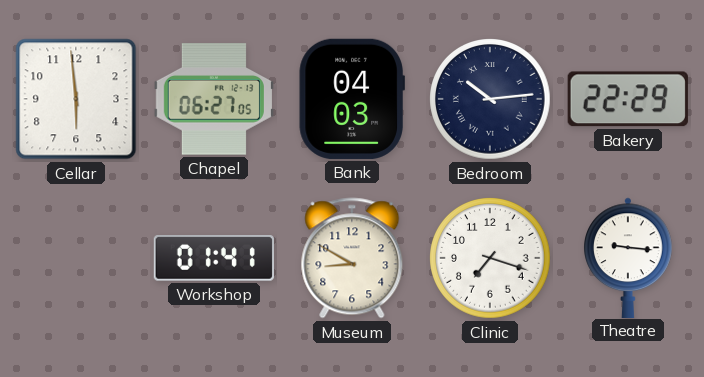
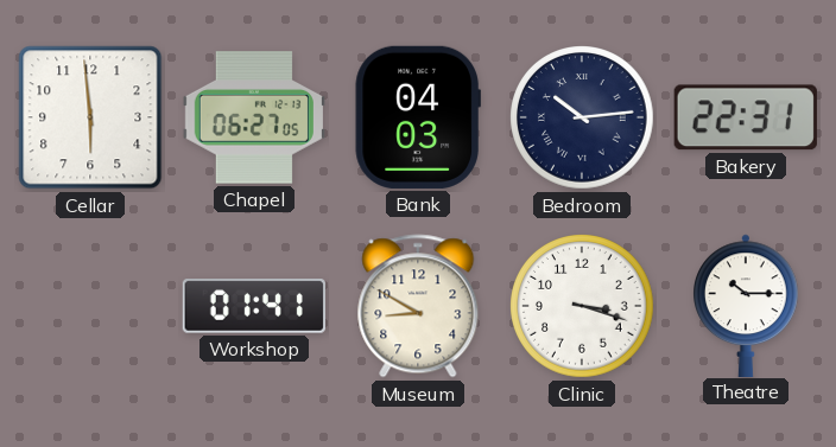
Bakery: 22:29 -> 22:31 (746, 117)
Clinic: 7:18 -> 3:18 (582, 306)
Theatre: 9:16 -> 10:15 (747, 305)
